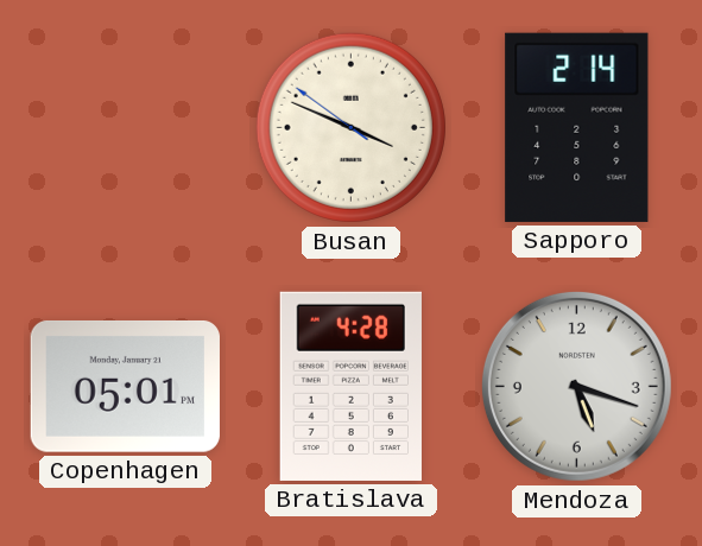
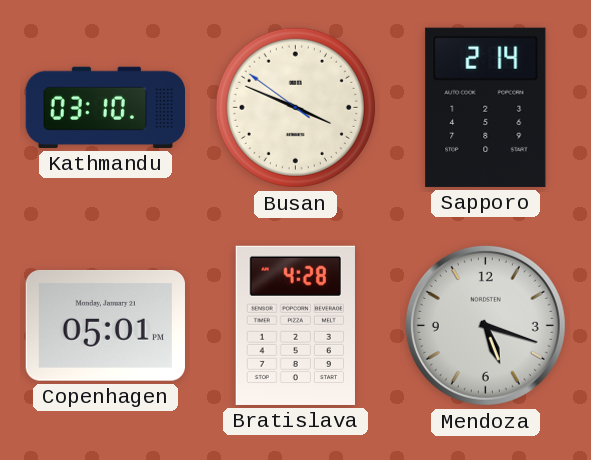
Kathmandu: none -> 03:10 (105, 107)
